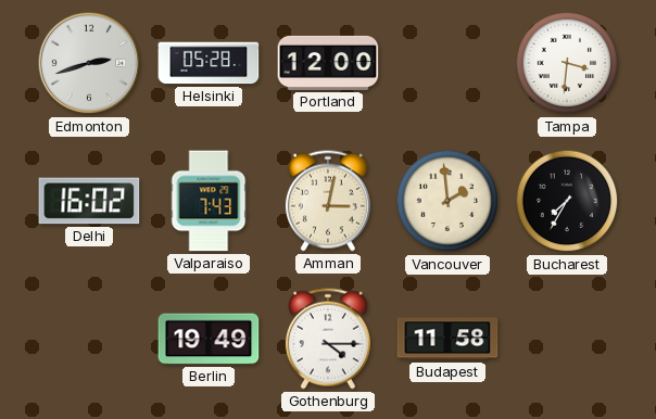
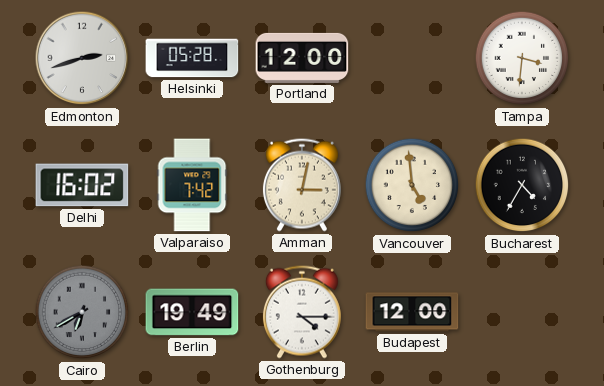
Valparaiso: 7:43 -> 7:42 (192, 185)
Vancouver: 1:59 -> 4:59 (412, 185)
Bucharest: 7:35 -> 4:35 (522, 185)
Cairo: none -> 6:40 (82, 312)
Budapest: 11:58 -> 12:00 (412, 312)
